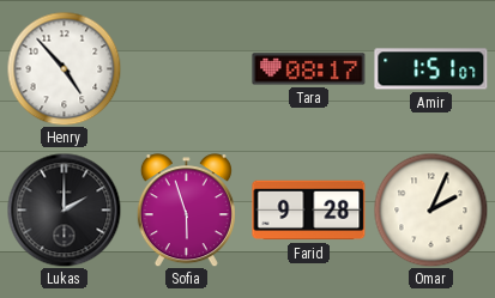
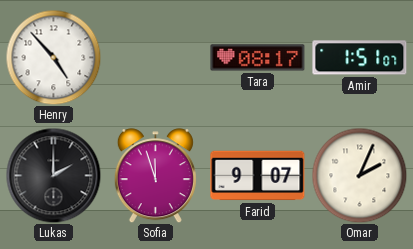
Sofia: 5:57 -> 11:57 (155, 176)
Farid: 9:28 -> 9:07 (258, 176)
